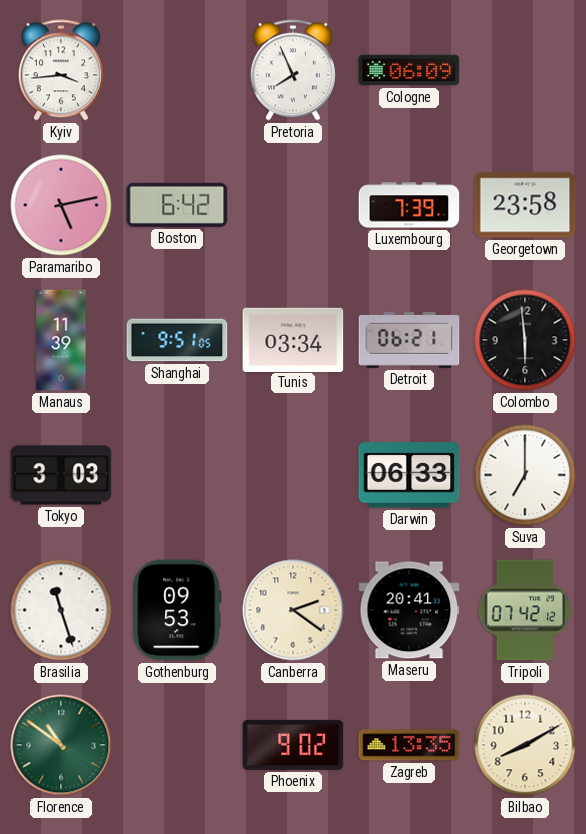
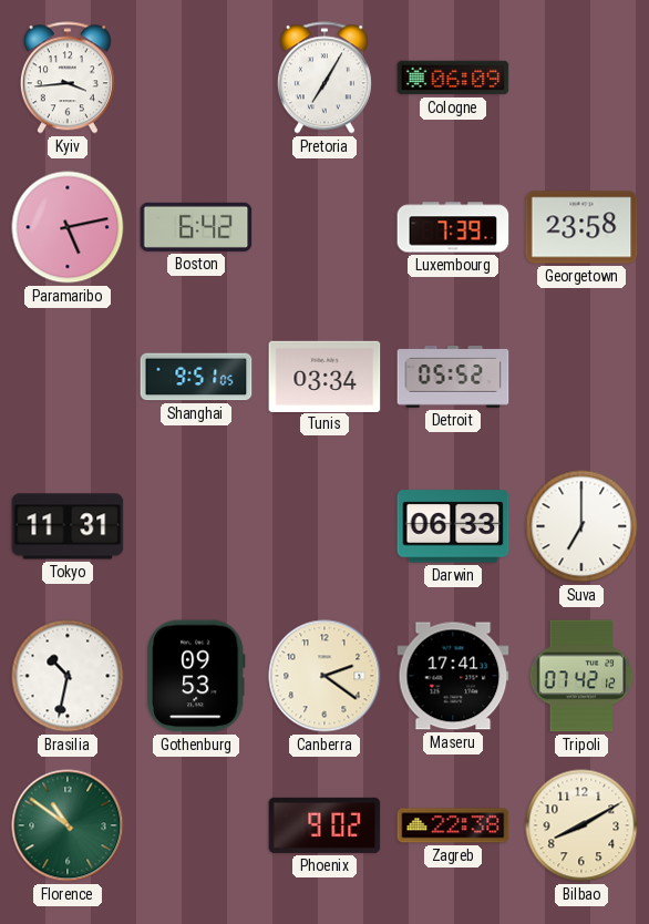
Pretoria: 7:56 -> 7:05 (324, 78)
Manaus: 11:39 -> none (61, 340)
Detroit: 06:21 -> 05:52 (453, 377)
Colombo: 5:59 -> none (525, 340)
Tokyo: 3:03 -> 11:31 (68, 526)
Brasilia: 11:27 -> 10:32 (68, 676)
Maseru: 20:41 -> 17:41 (453, 676)
Zagreb: 13:35 -> 22:38 (453, 825)
